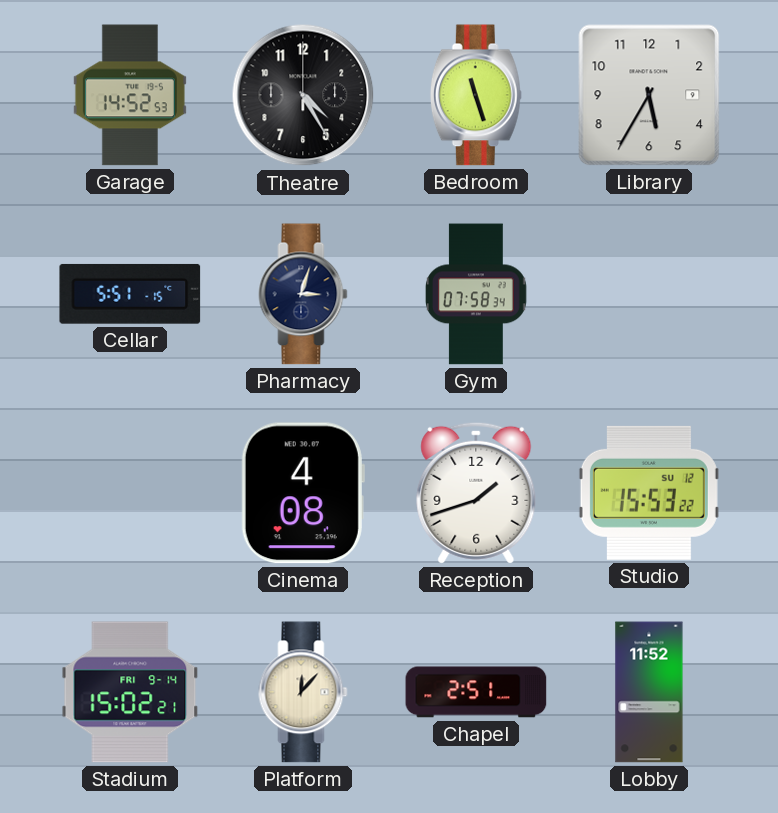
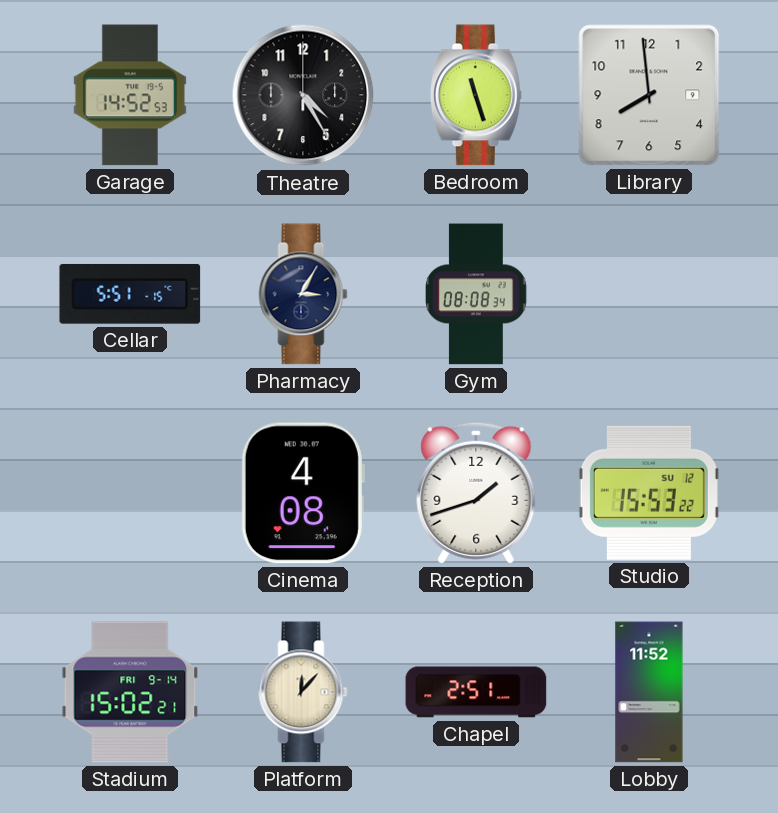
Library: 5:35 -> 7:59 (649, 95)
Pharmacy: 3:03 -> 3:05 (303, 294)
Gym: 07:58 -> 08:08 (477, 294)
